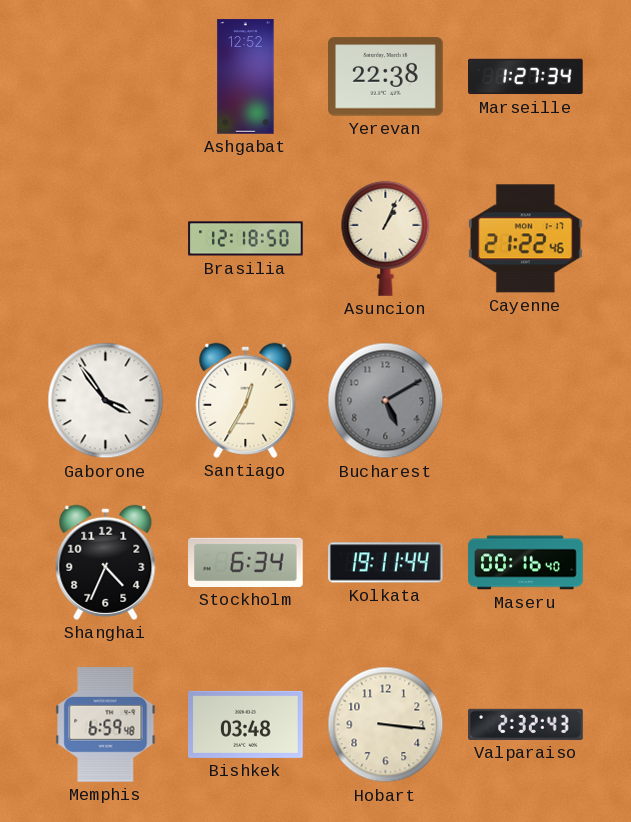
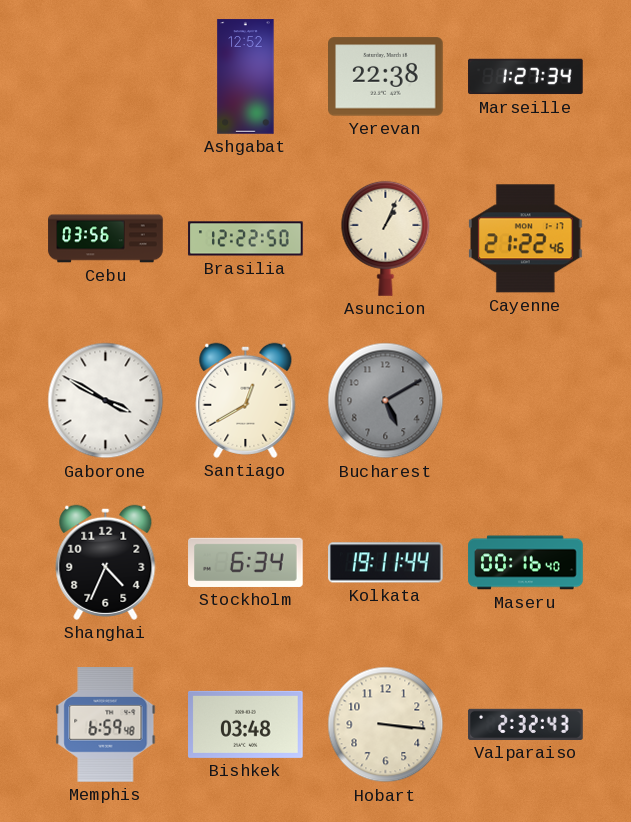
Cebu: none -> 03:56 (106, 239)
Brasilia: 12:18 -> 12:22 (246, 239)
Gaborone: 3:54 -> 3:50 (106, 401)
Santiago: 12:35 -> 12:40 (246, 400)
